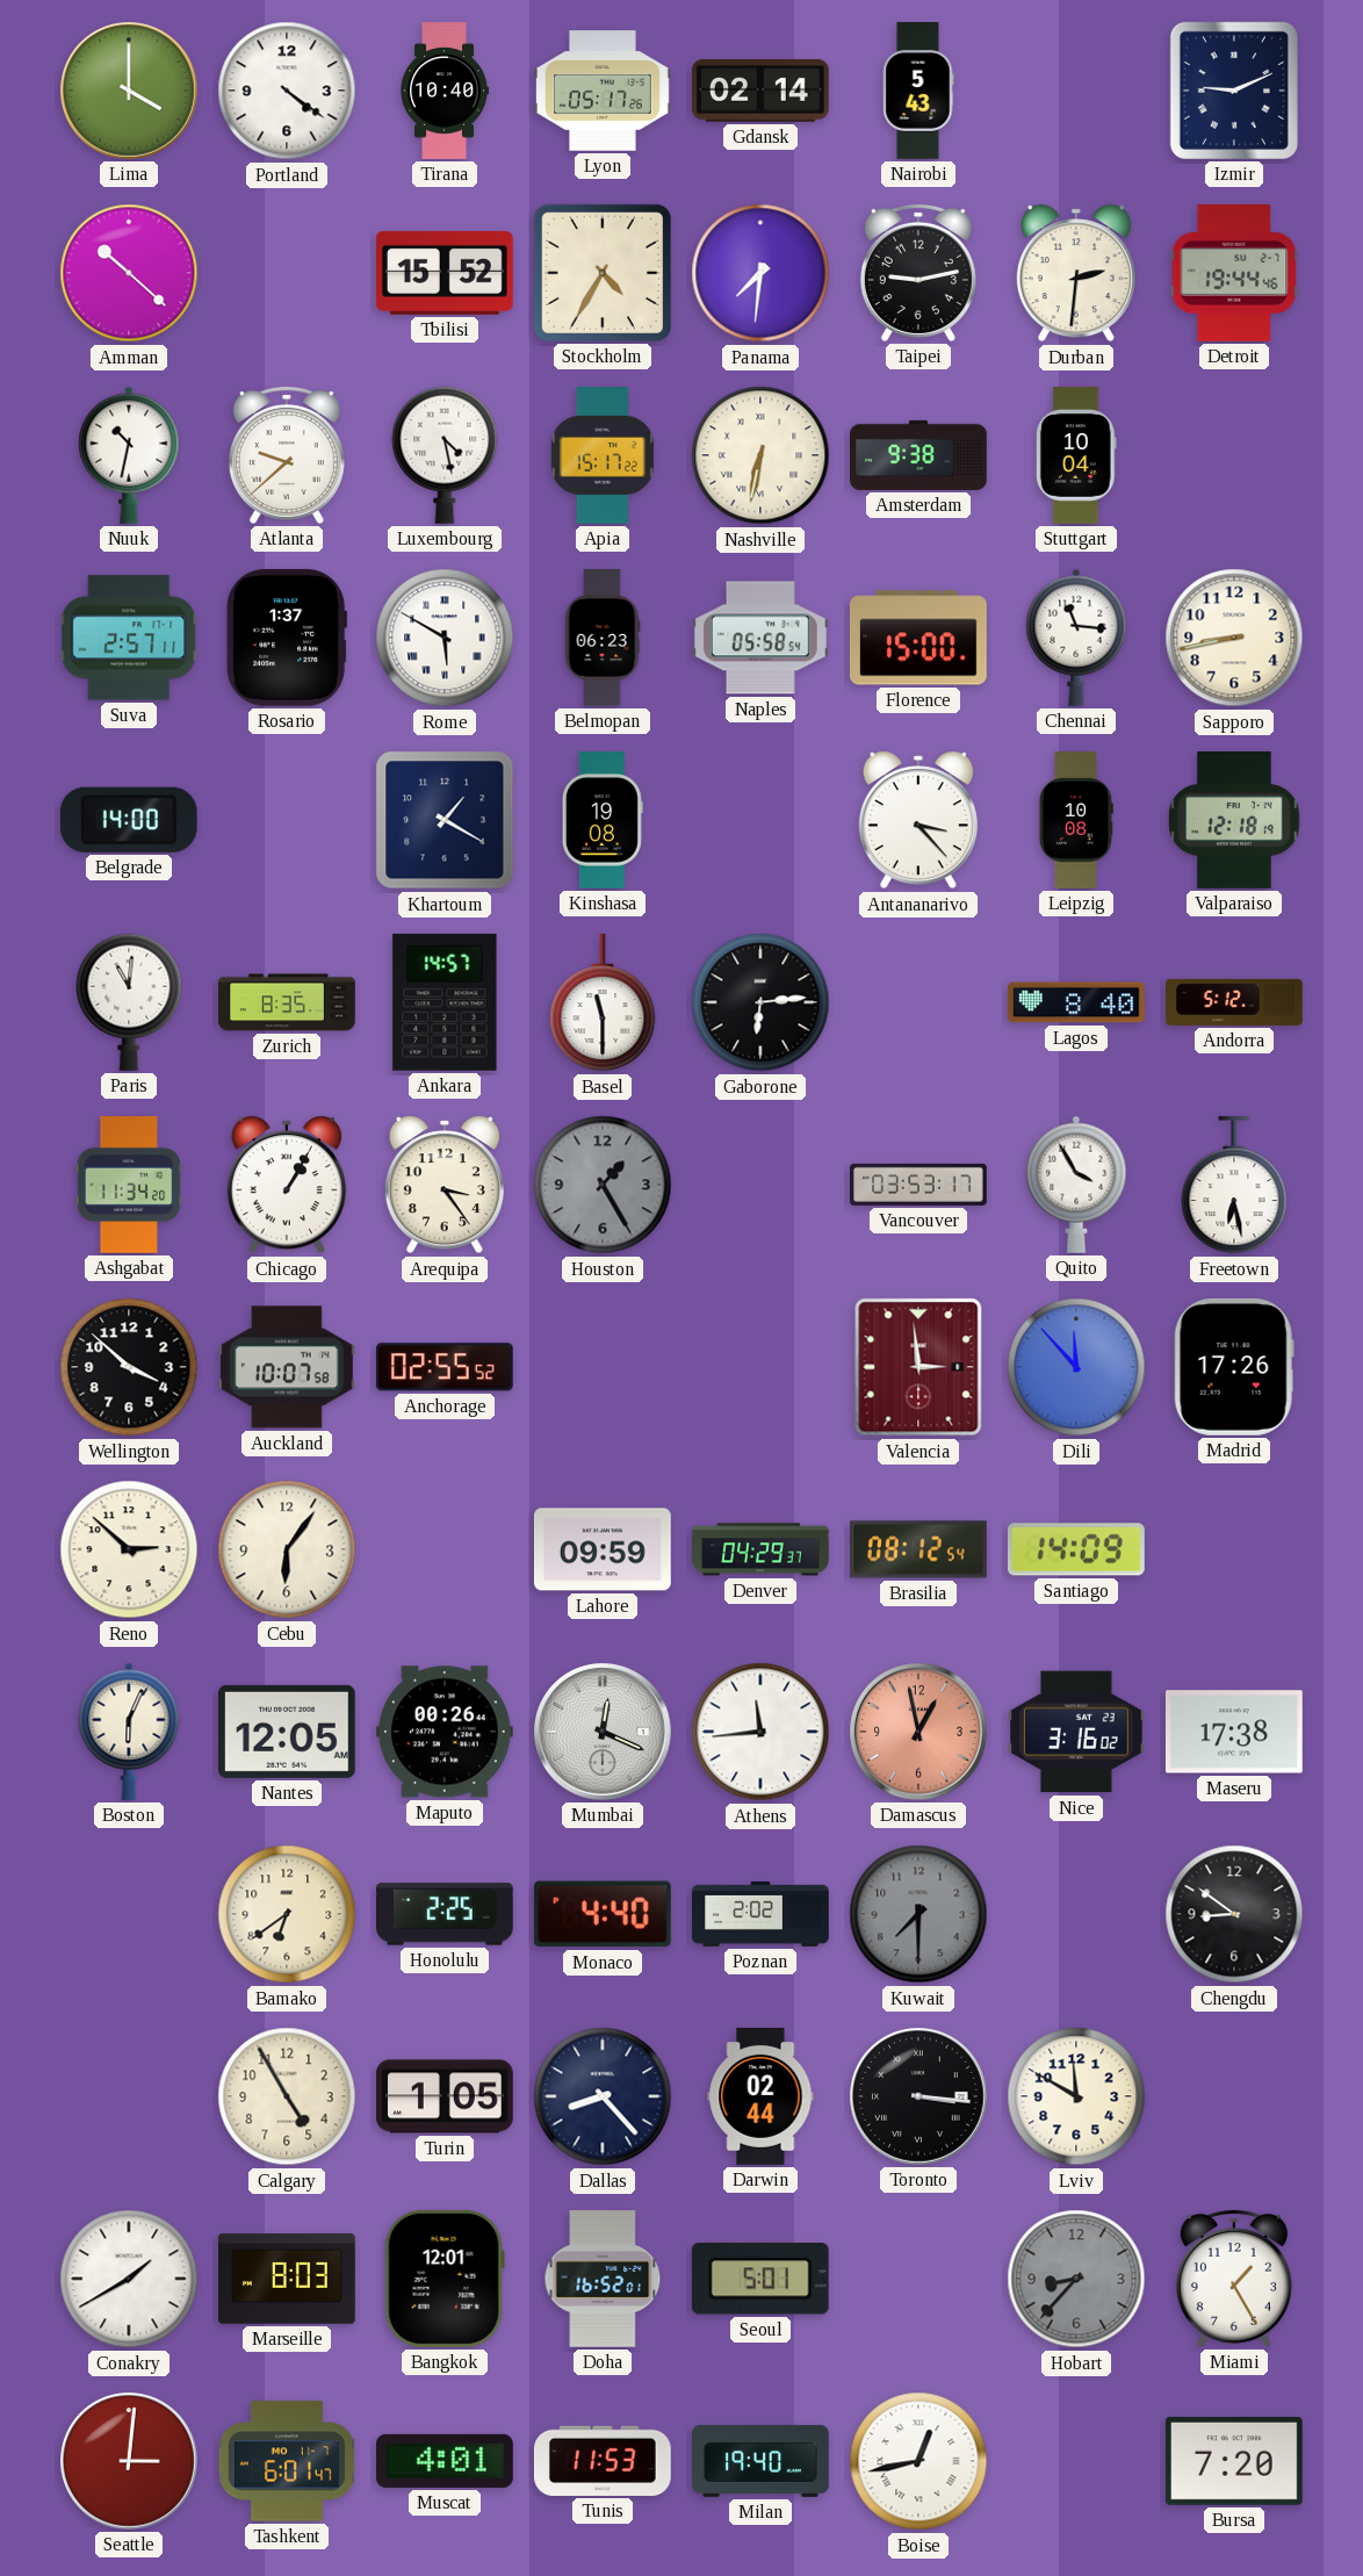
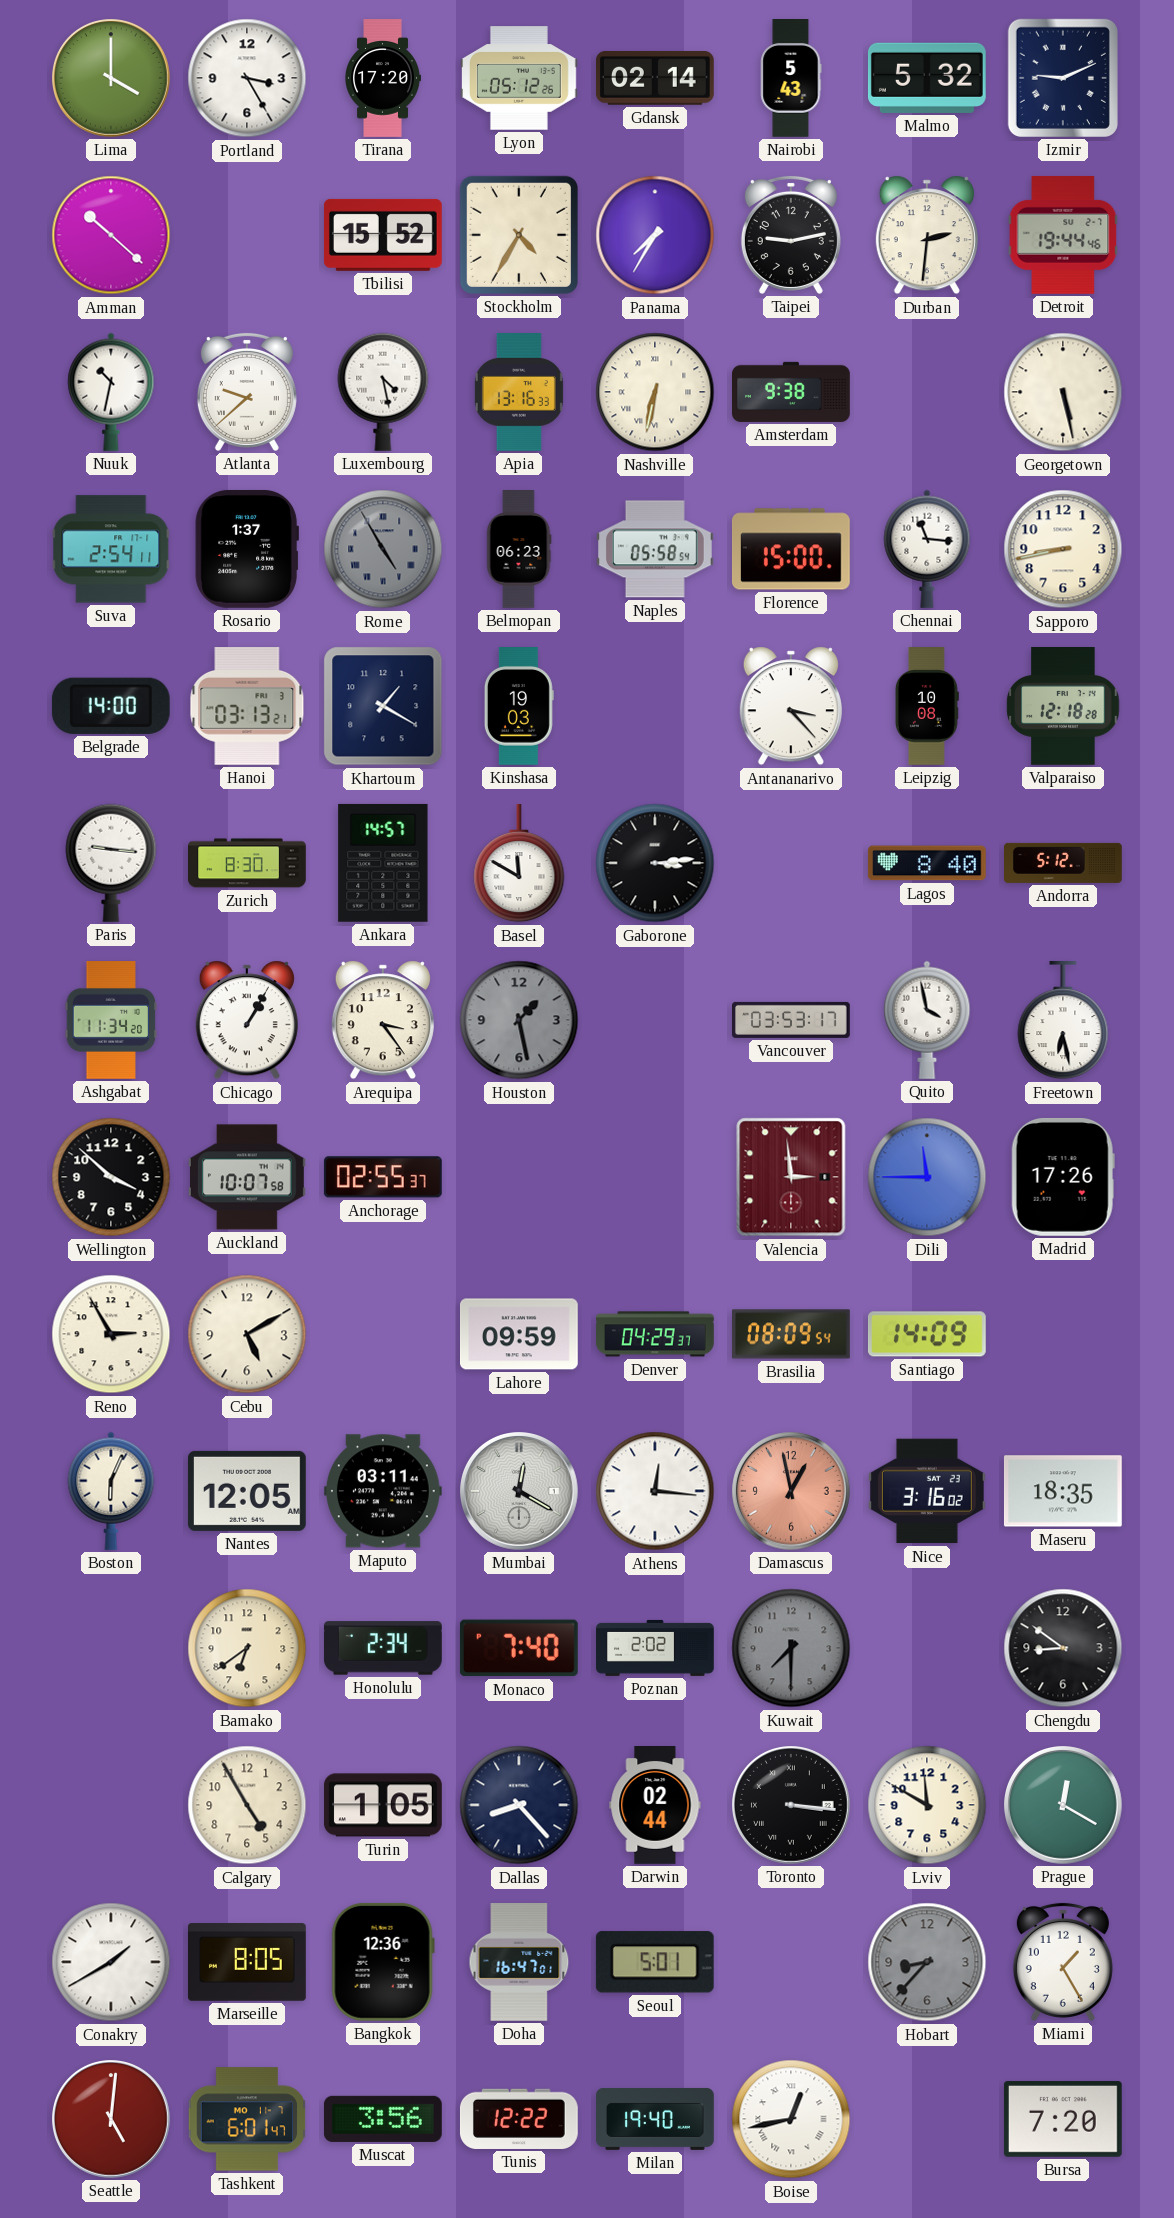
Portland: 4:21 -> 3:25 (247, 78)
Tirana: 10:40 -> 17:20 (383, 78)
Lyon: 05:17 -> 05:12 (520, 78)
Malmo: none -> 5:32 (927, 78)
Panama: 7:31 -> 7:35 (655, 235)
Apia: 15:17 -> 13:16 (519, 393)
Stuttgart: 10:04 -> none (1076, 456)
Georgetown: none -> 5:28 (1063, 392)
Suva: 2:57 -> 2:54 (111, 549)
Rome: 5:50 -> 4:55 (383, 549)
Rome dial: white -> grey (383, 549)
Hanoi: none -> 03:13 (247, 707)
Kinshasa: 19:08 -> 19:03 (519, 707)
Valparaiso: 12:18:19 -> 12:18:28 (1063, 707)
Paris: 11:01 -> 9:16 (111, 863)
Zurich: 8:35 -> 8:30 (248, 863)
Basel: 11:30 -> 11:50 (519, 864)
Gaborone: 6:14 -> 3:14 (655, 863)
Houston: 1:25 -> 1:28 (519, 1020)
Quito: 3:55 -> 3:58 (927, 1020)
Anchorage: 02:55:52 -> 02:55:37 (383, 1177)
Dili: 11:53 -> 11:45 (927, 1177)
Reno: 2:52 -> 2:55 (111, 1334)
Cebu: 6:06 -> 5:10 (247, 1334)
Brasilia: 08:12 -> 08:09 (792, 1334)
Maputo: 00:26 -> 03:11 (383, 1491)
Mumbai: 12:19 -> 12:20 (520, 1492)
Athens: 11:44 -> 12:16 (655, 1491)
Maseru: 17:38 -> 18:35 (1063, 1491)
Honolulu: 2:25 -> 2:34 (383, 1648)
Monaco: 4:40 -> 7:40 (519, 1648)
Prague: none -> 12:20 (1064, 1806)
Marseille: 8:03 -> 8:05 (248, 1962)
Bangkok: 12:01 -> 12:36 (383, 1962)
Doha: 16:52 -> 16:47 (519, 1963)
Seattle: 3:01 -> 5:01 (112, 2120)
Muscat: 4:01 -> 3:56 (383, 2119)
Tunis: 11:53 -> 12:22 (519, 2119)
